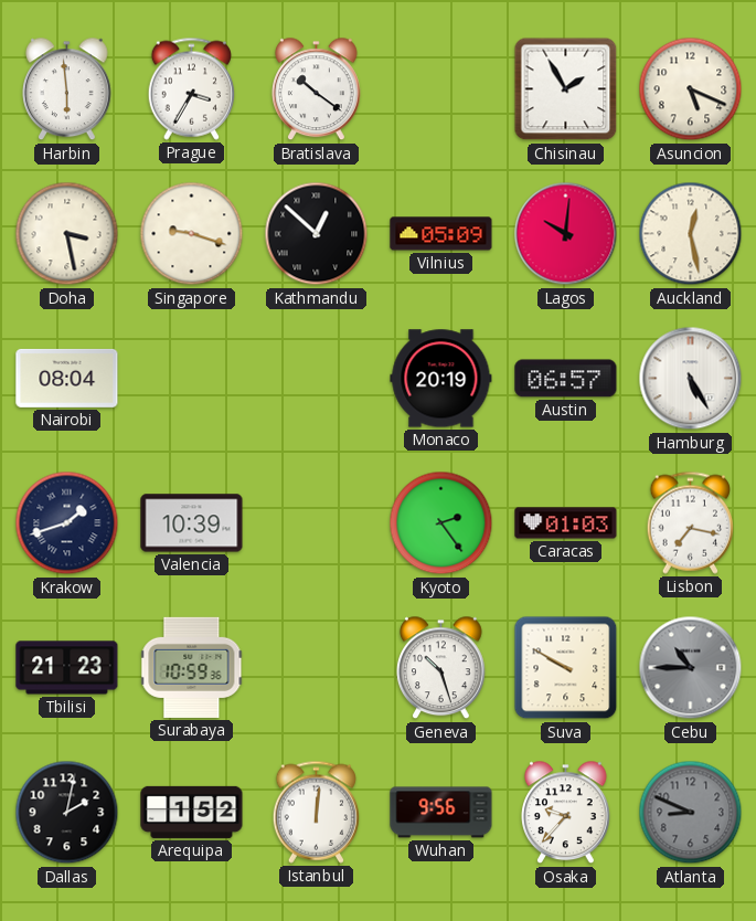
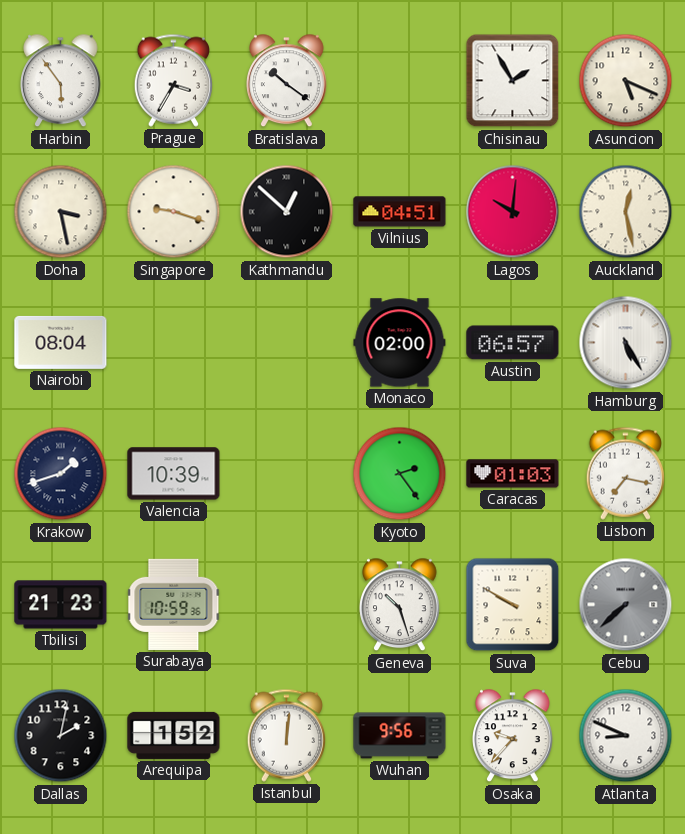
Harbin: 5:59 -> 5:54 (61, 81)
Vilnius: 05:09 -> 04:51 (400, 212)
Monaco: 20:19 -> 02:00 (400, 343)
Cebu: 10:45 -> 7:38 (626, 605)
Atlanta dial: grey -> white (626, 736)
